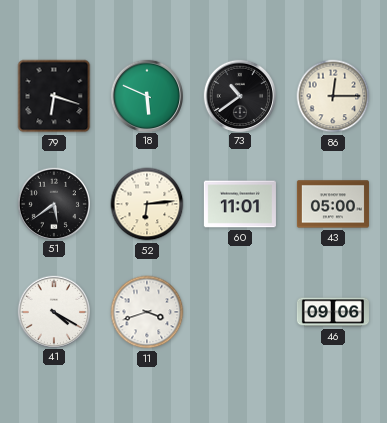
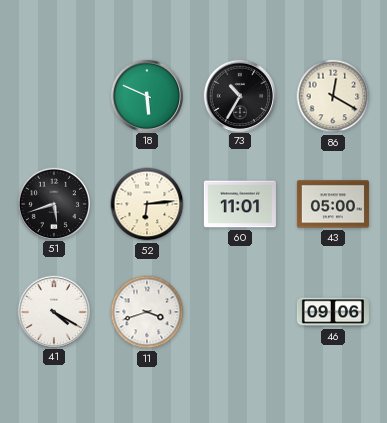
79: 6:18 -> none (54, 96)
73: 10:39 -> 10:35 (239, 95)
86: 12:15 -> 12:20 (333, 96)
51: 5:39 -> 5:42 (53, 203)
